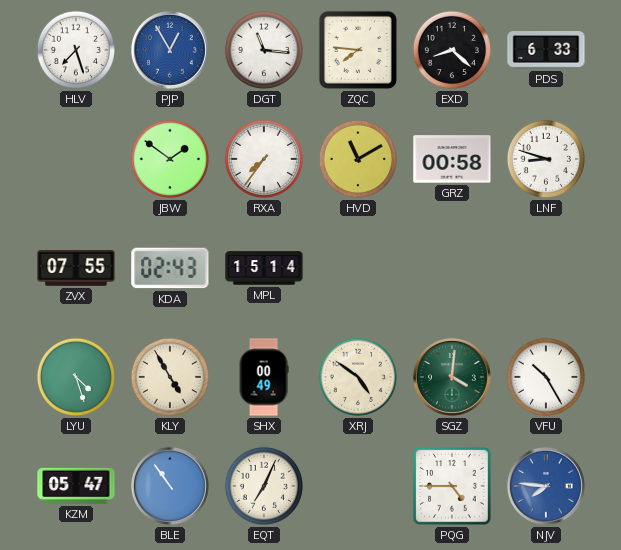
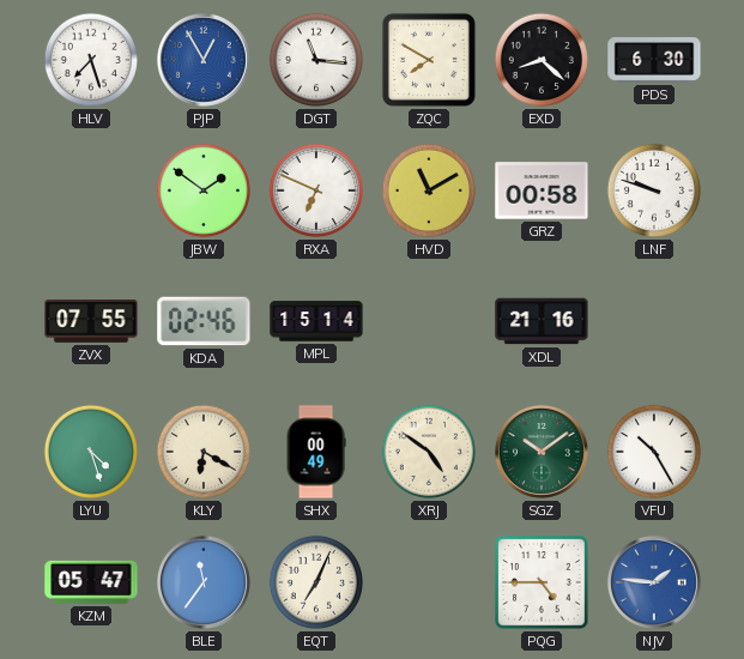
ZQC: 7:46 -> 7:50 (429, 60)
PDS: 6:33 -> 6:30 (654, 61)
RXA: 7:36 -> 6:49 (316, 191)
LNF: 8:48 -> 9:48 (654, 191)
KDA: 02:43 -> 02:46 (204, 321)
XDL: none -> 21:16 (542, 321)
KLY: 4:55 -> 6:20 (204, 452)
SGZ: 4:01 -> 10:09 (542, 452)
BLE: 10:54 -> 11:36 (204, 582)
NJV: 7:46 -> 1:46 (654, 582)
